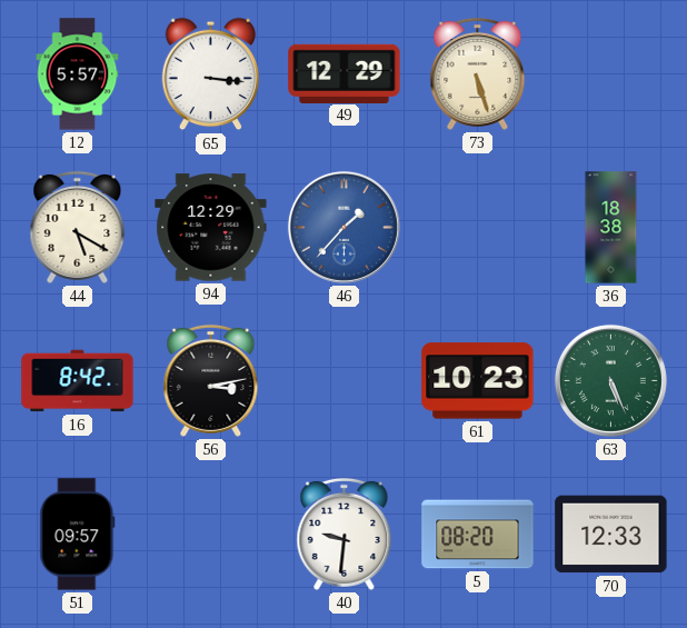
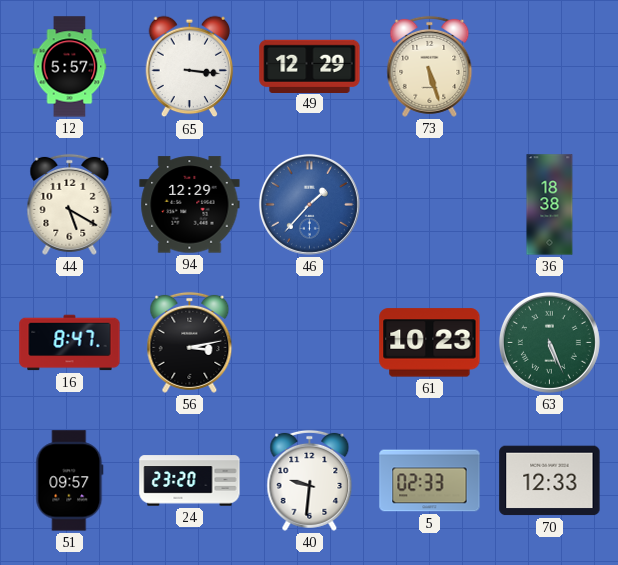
16: 8:42 -> 8:47 (70, 343)
24: none -> 23:20 (190, 481)
5: 08:20 -> 02:33 (430, 481)
